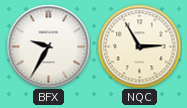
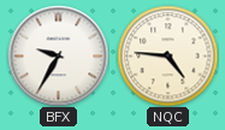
NQC: 2:55 -> 4:46 (167, 55)
